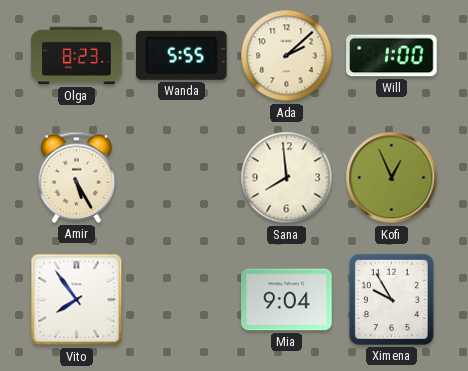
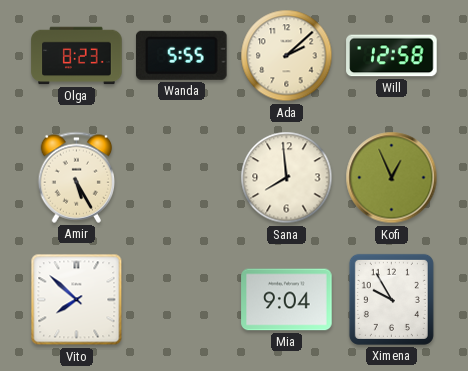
Will: 1:00 -> 12:58 (392, 56)
Vito: 7:54 -> 7:52 (77, 300)
